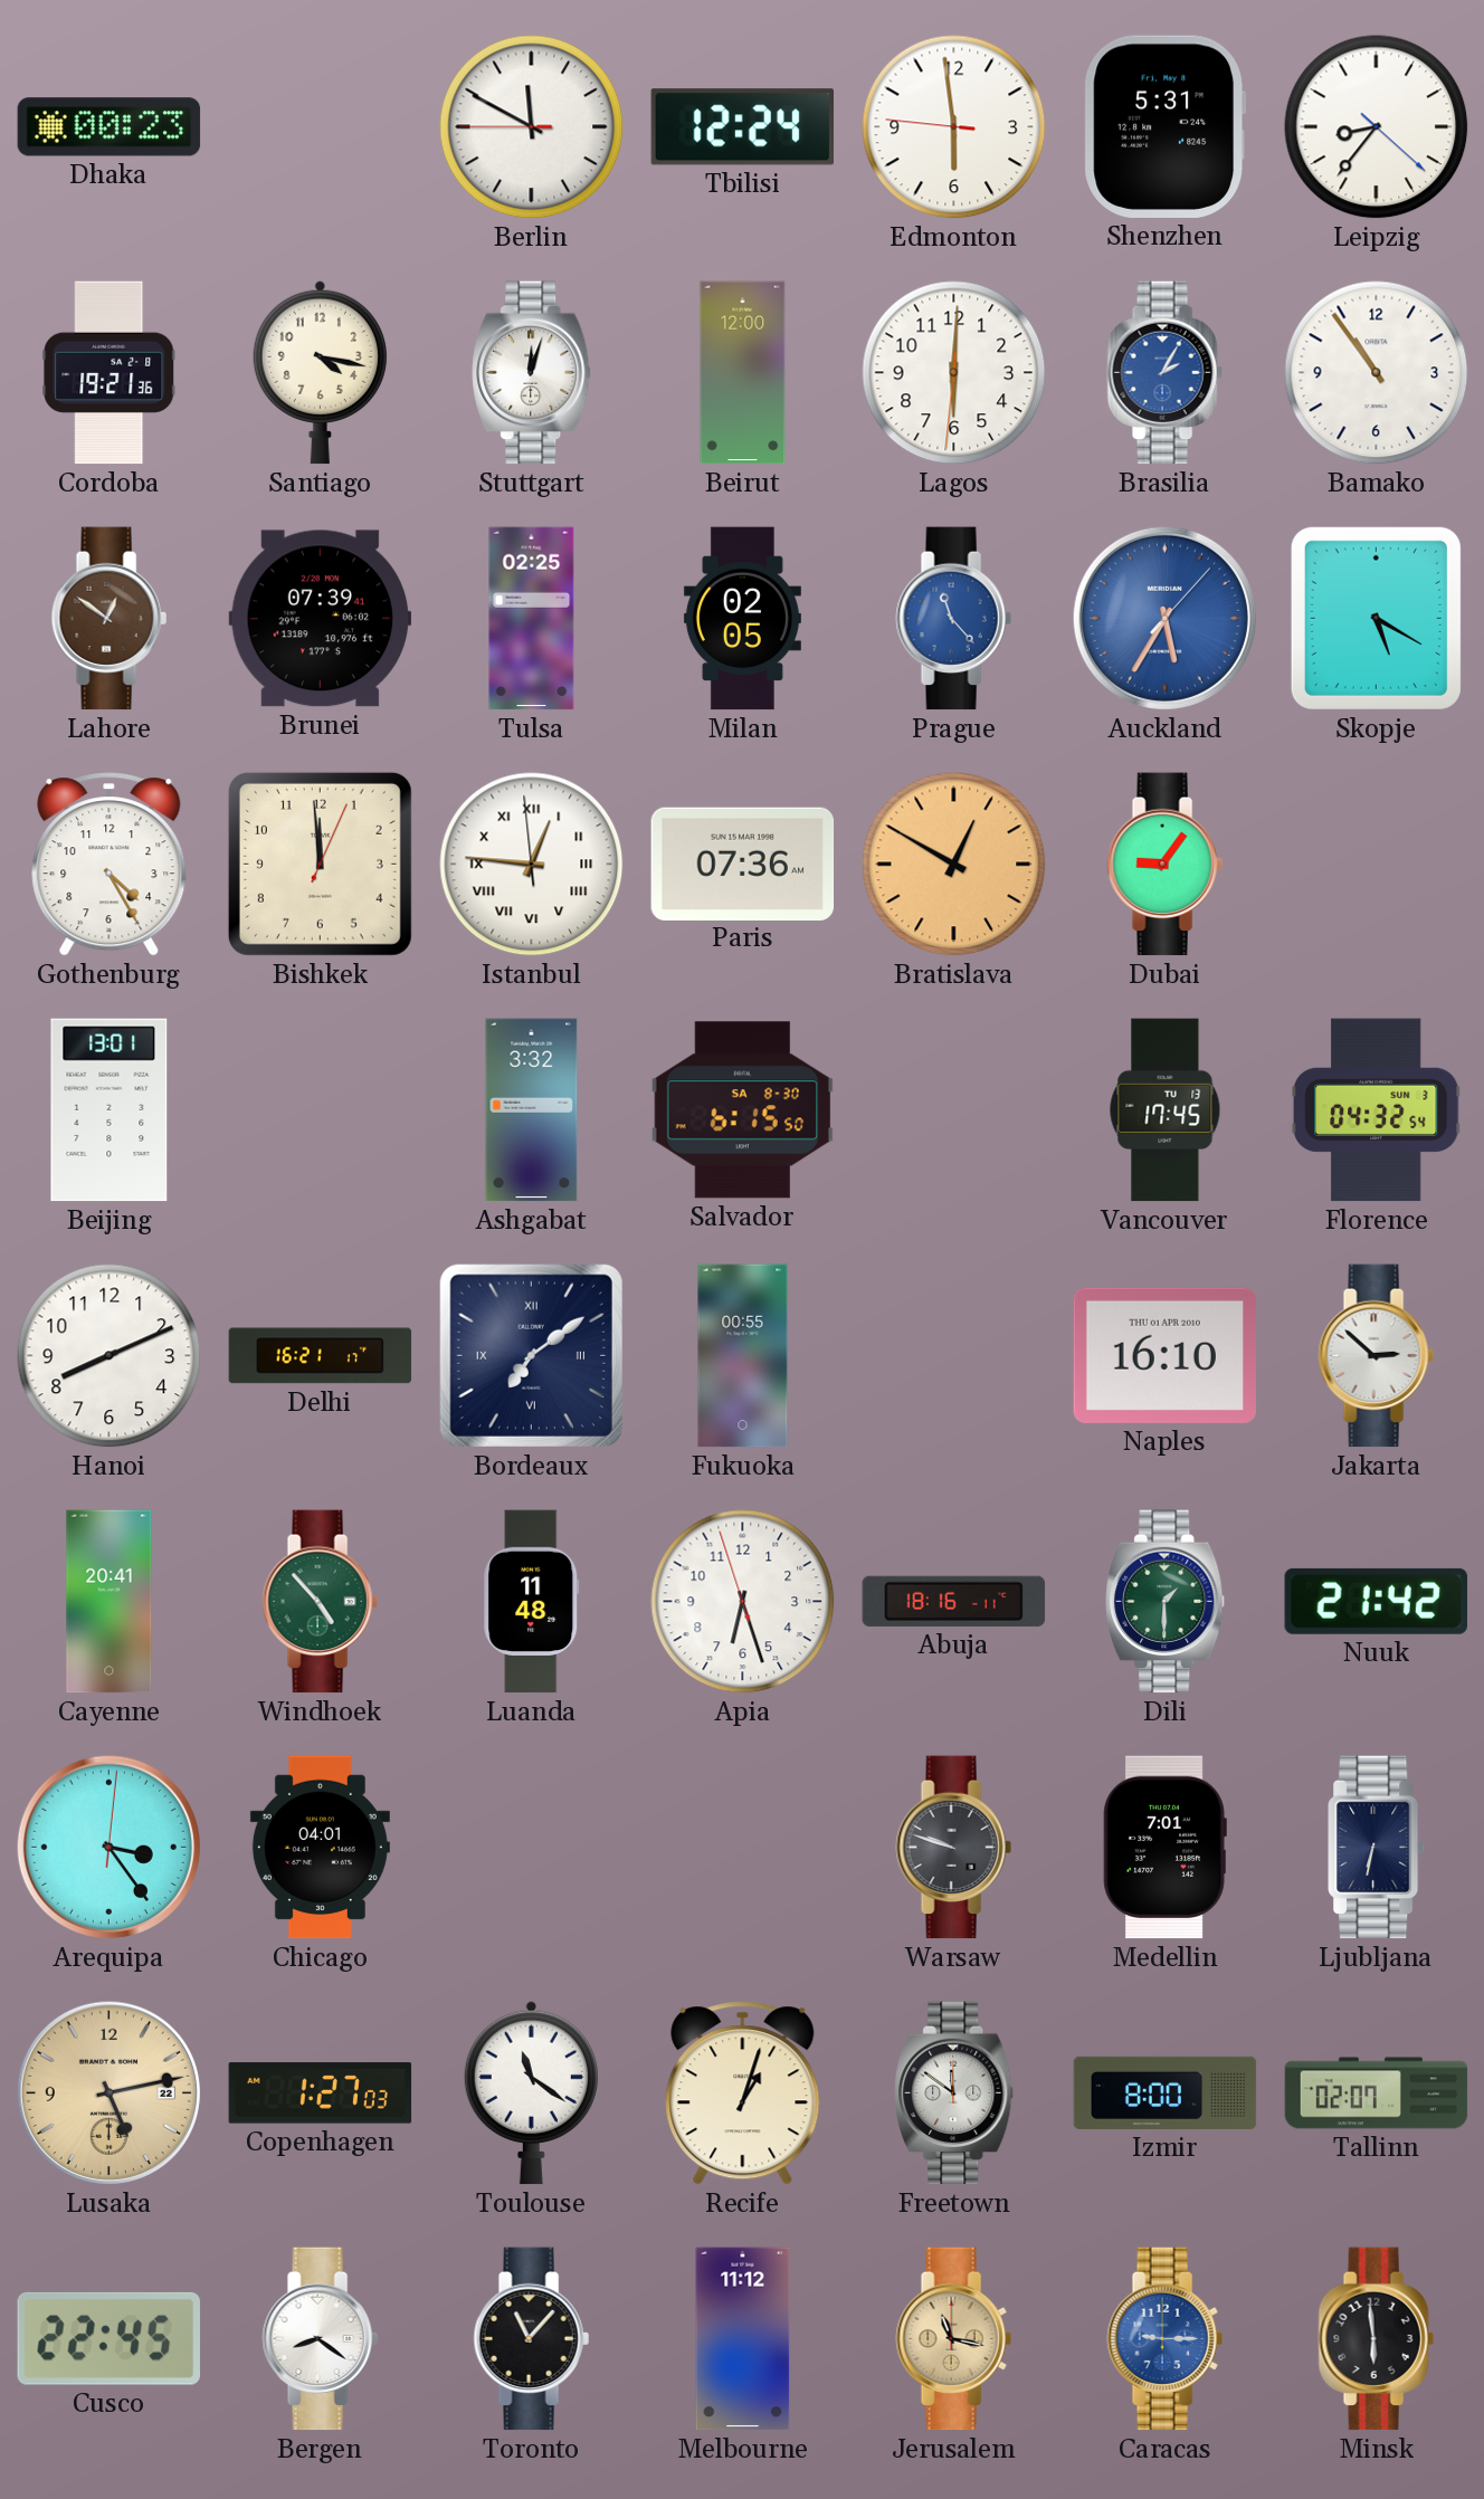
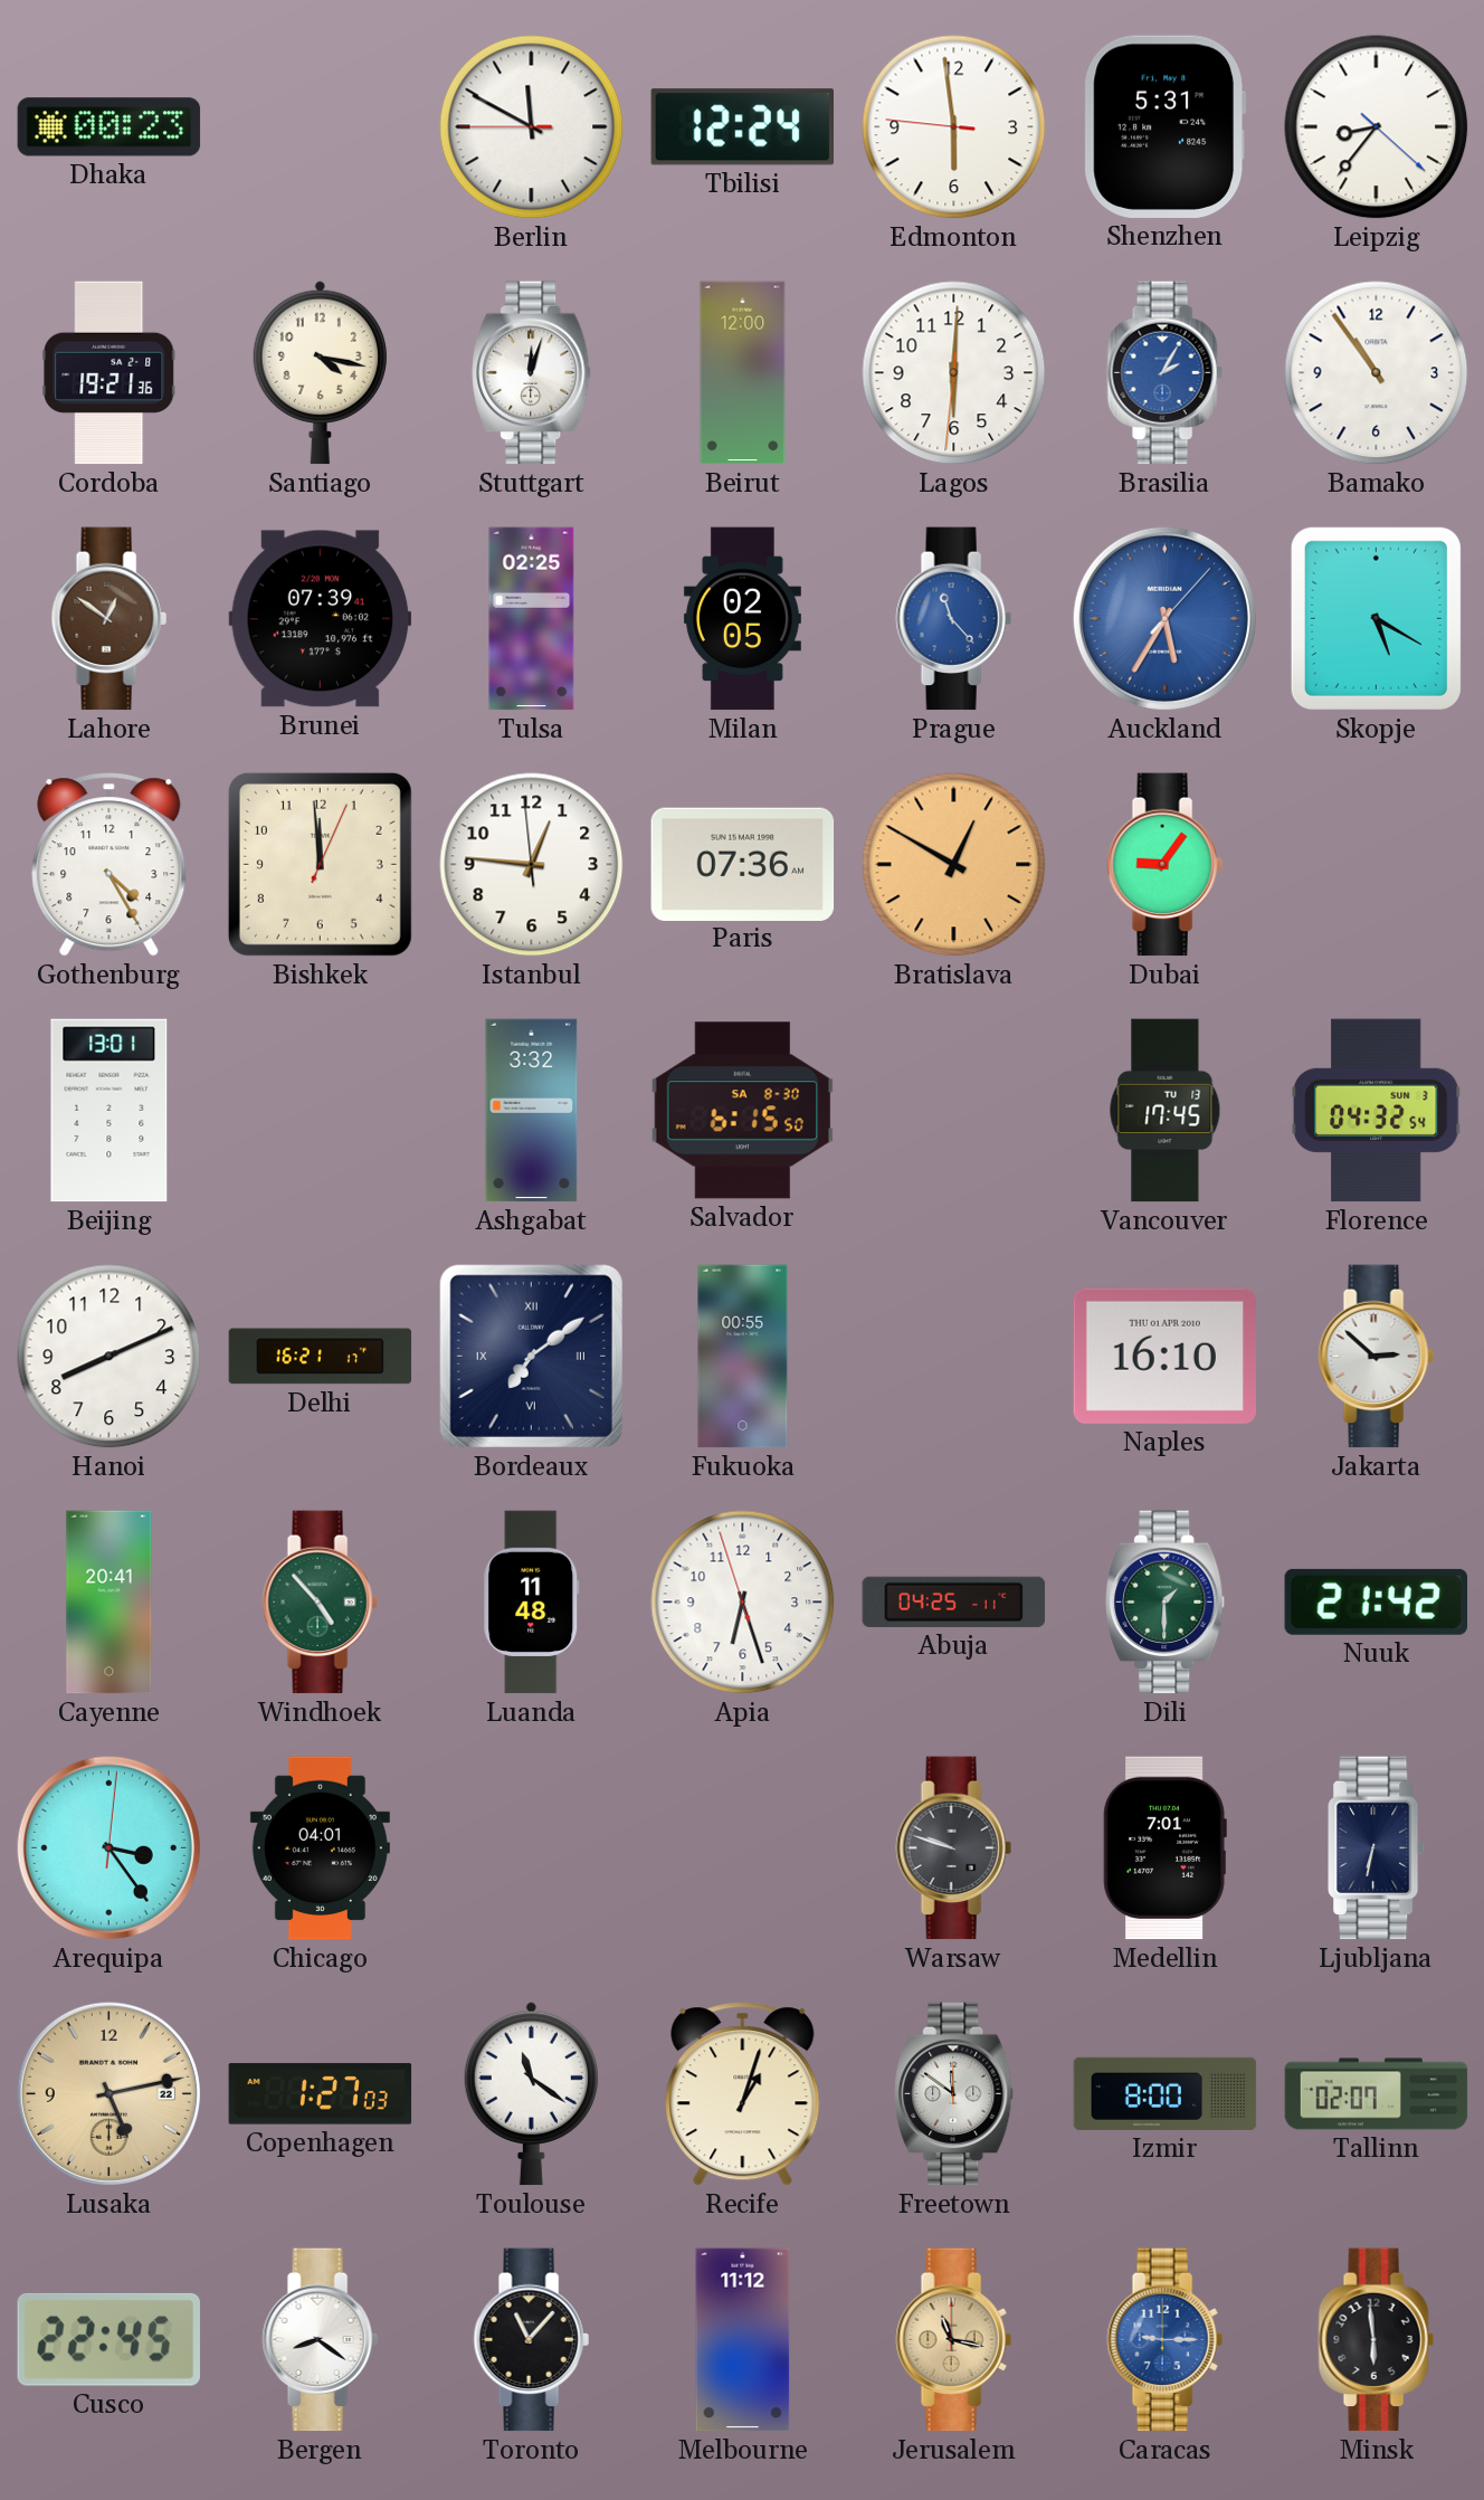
Istanbul numerals: Roman -> Arabic (532, 865)
Abuja: 18:16 -> 04:25 (954, 1601)
